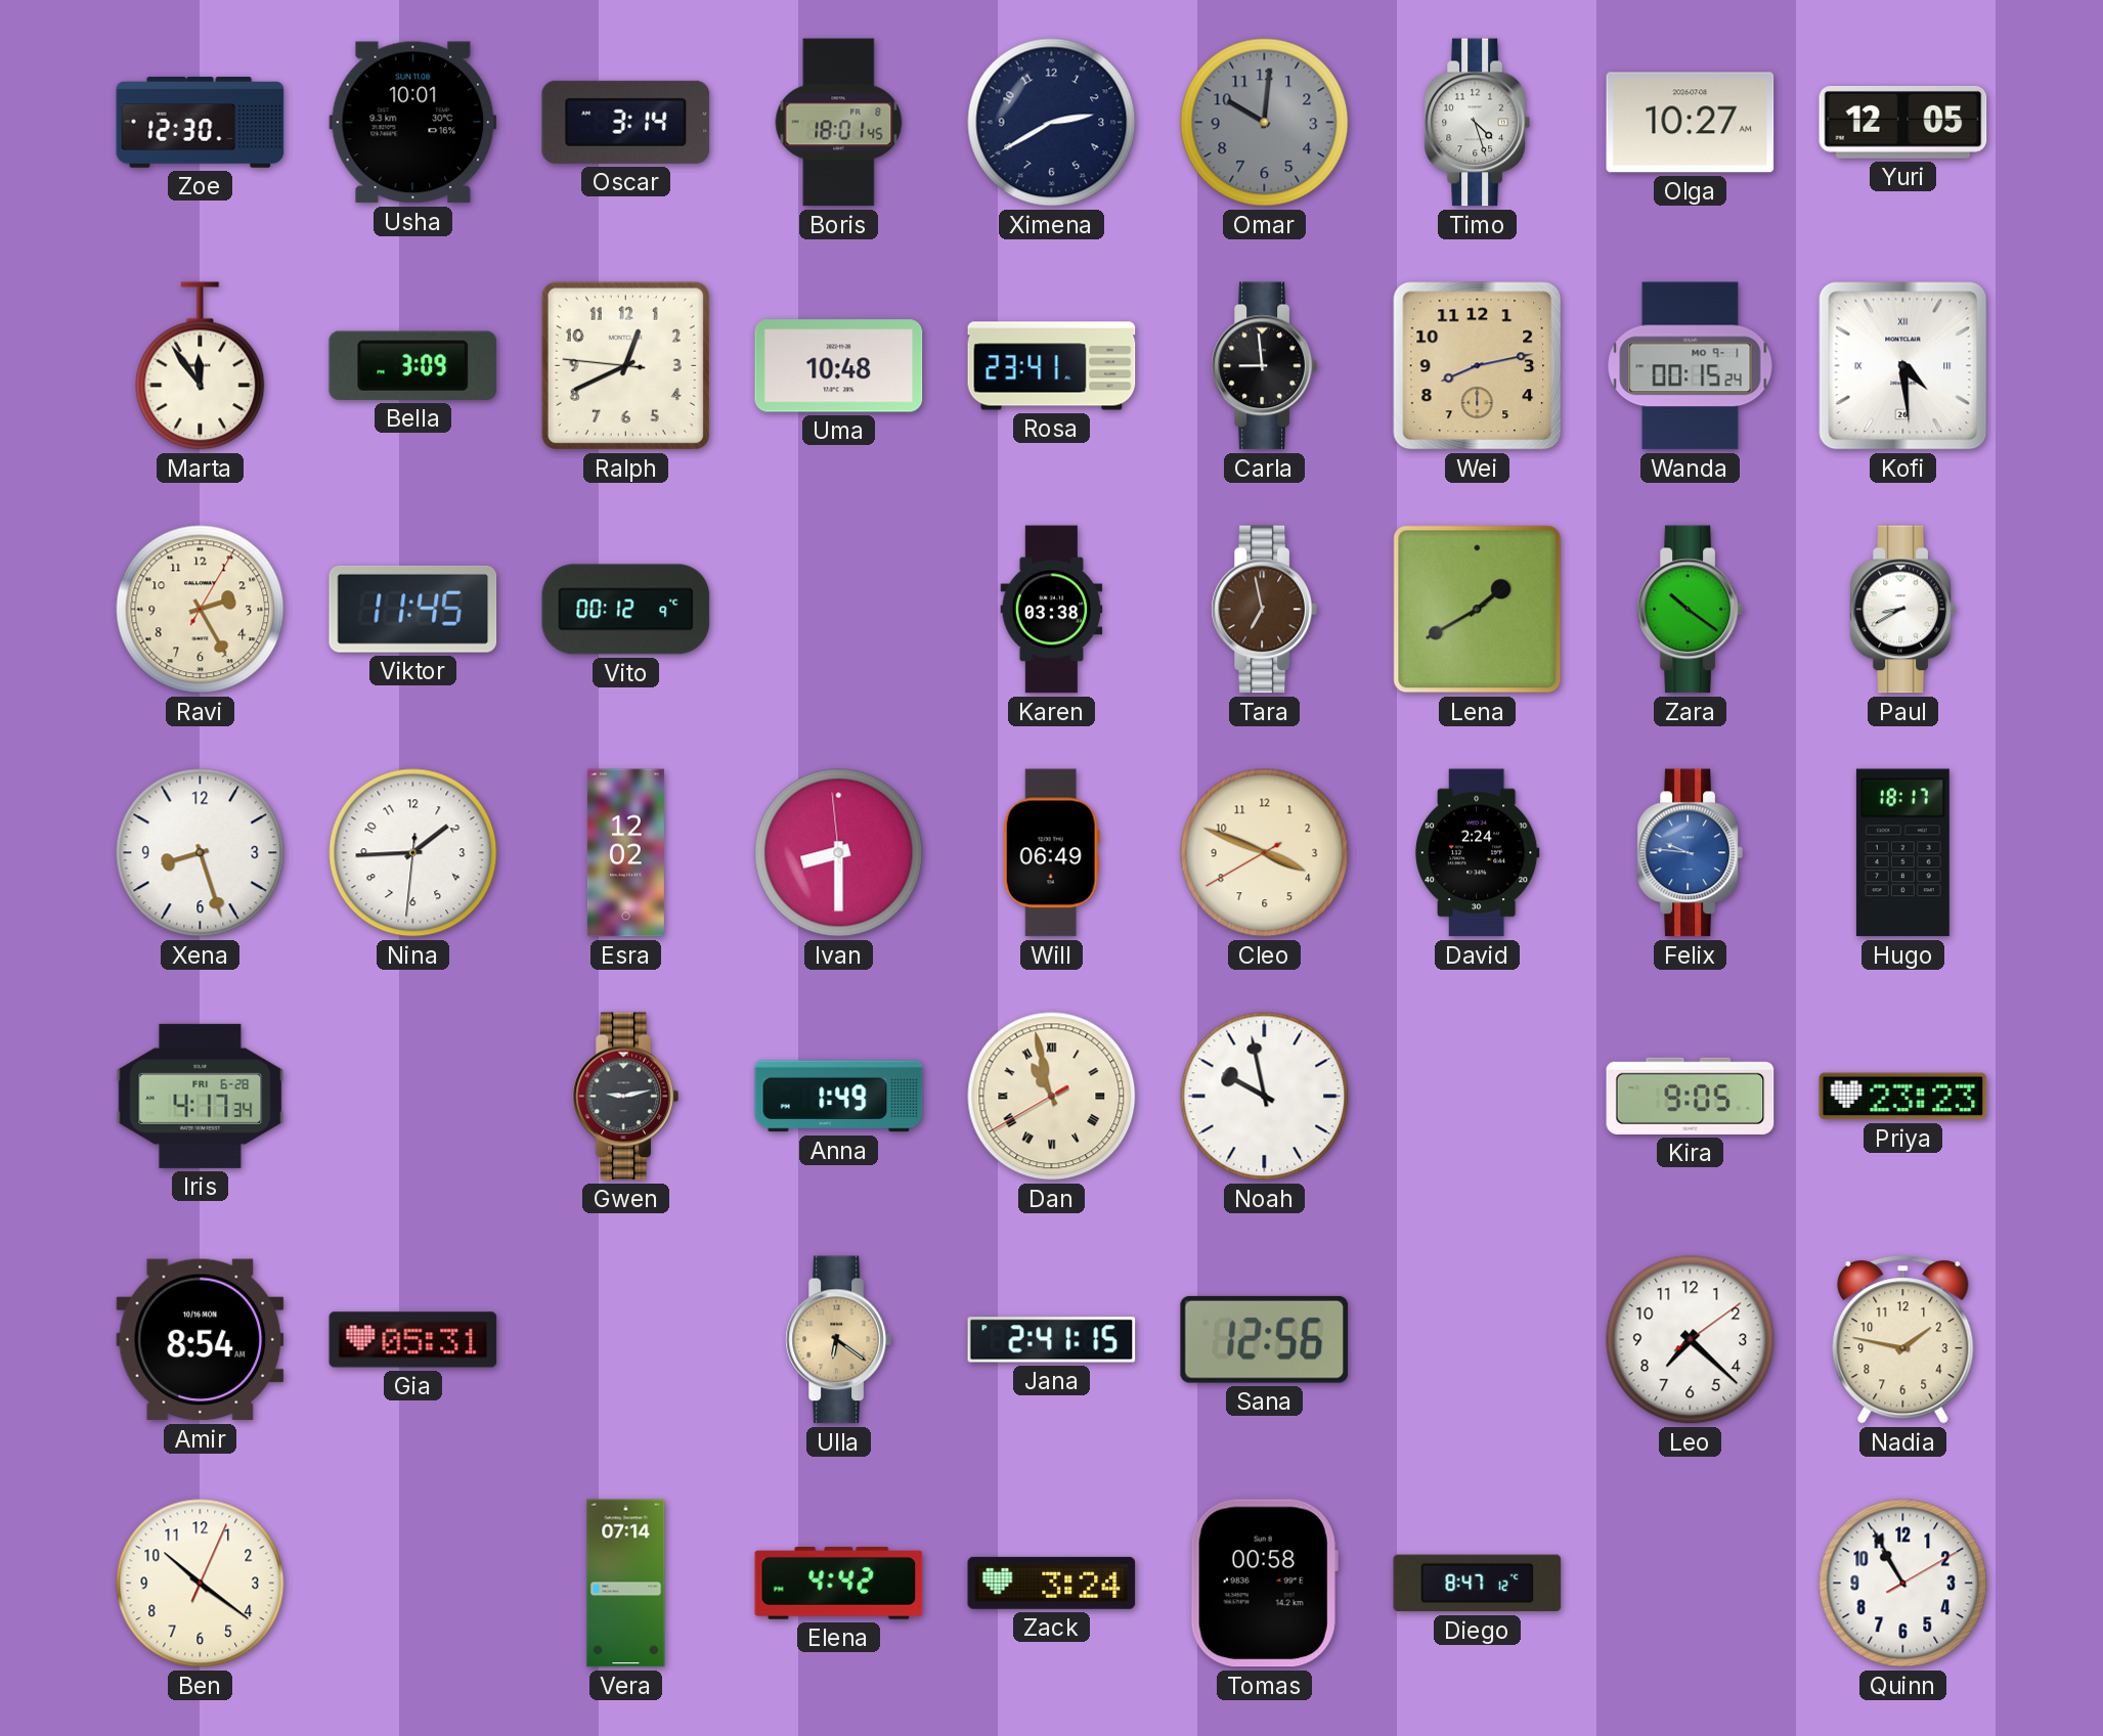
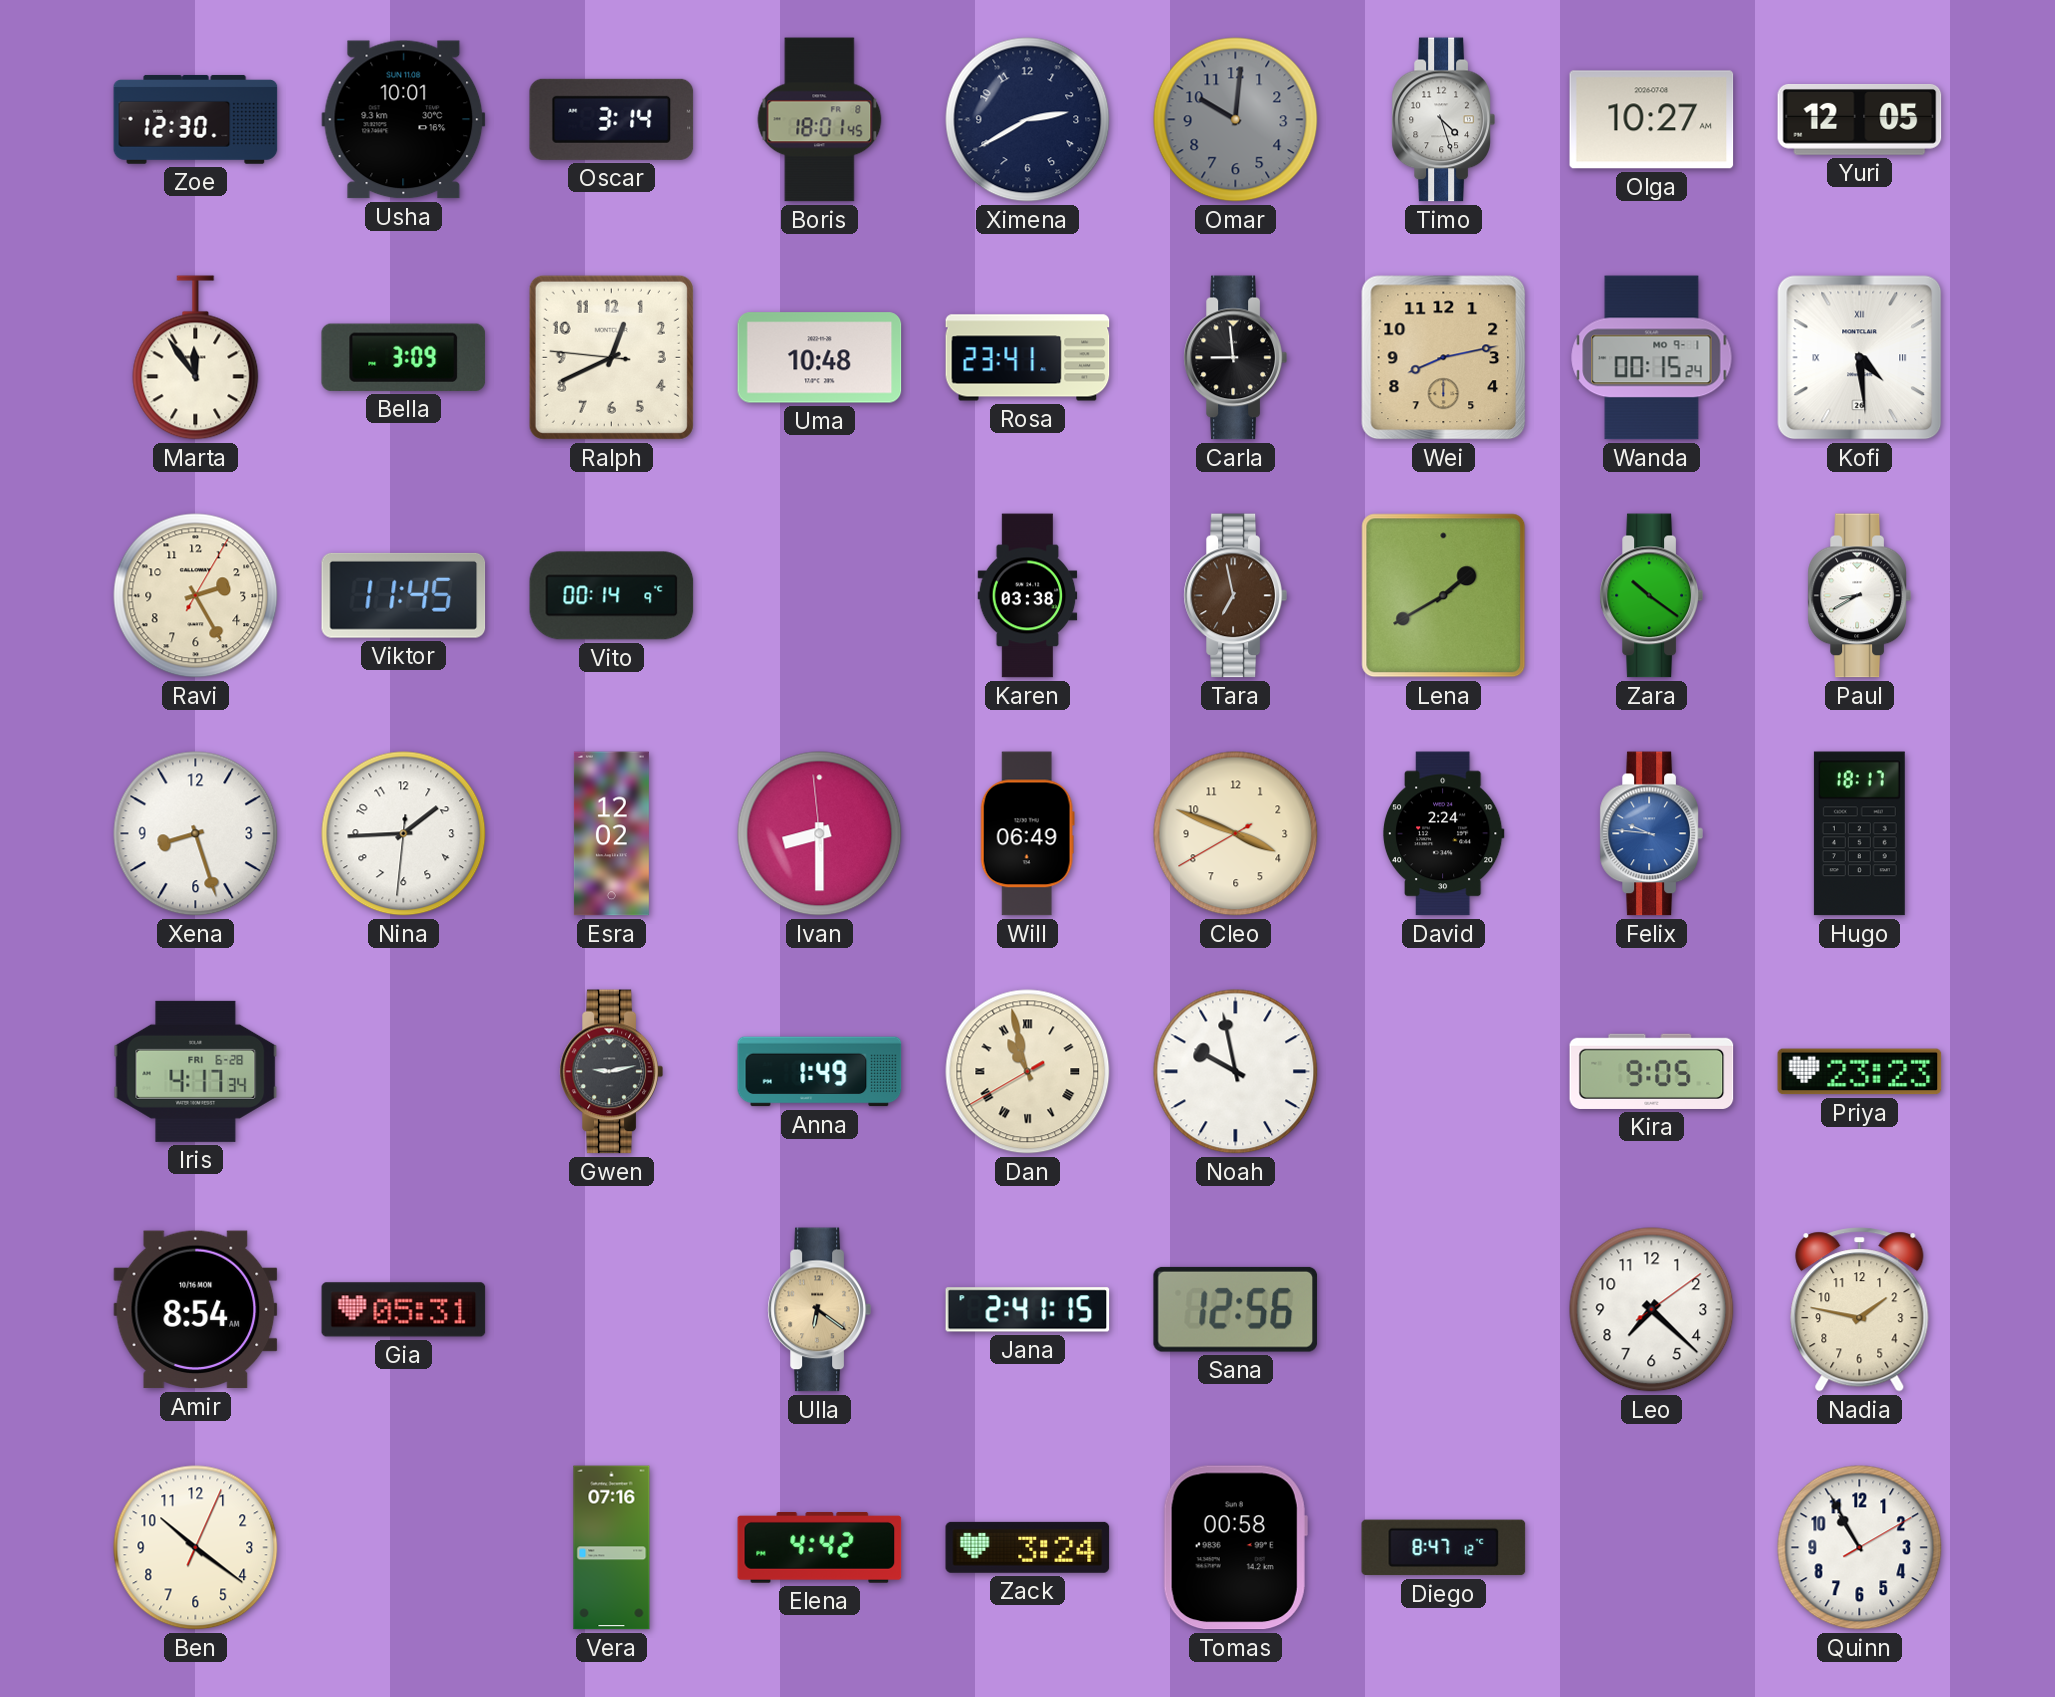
Vito: 00:12 -> 00:14 (612, 596)
Vera: 07:14 -> 07:16 (612, 1548)
